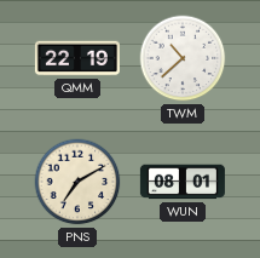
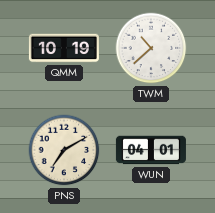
QMM: 22:19 -> 10:19 (64, 48)
WUN: 08:01 -> 04:01 (151, 150)
